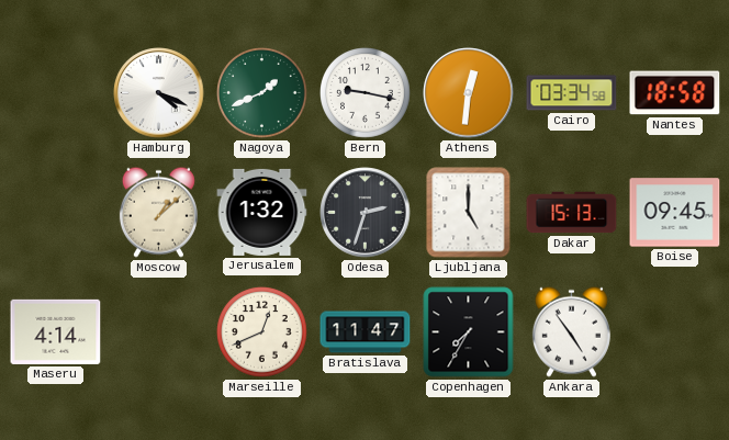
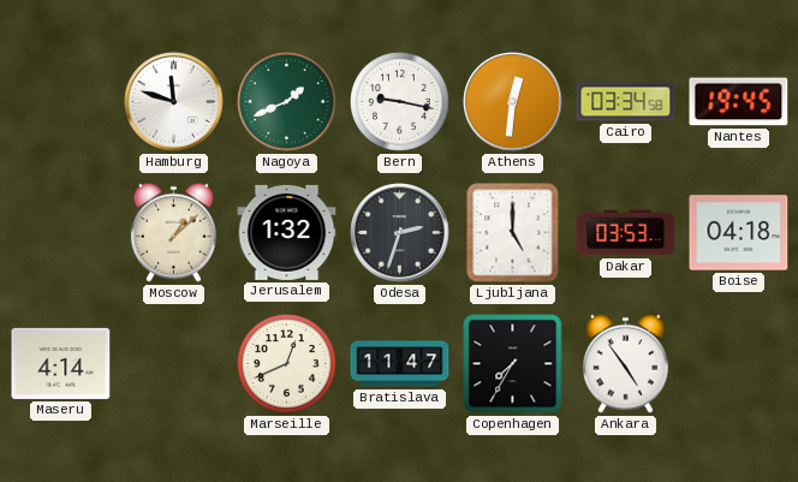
Hamburg: 4:19 -> 11:48 (174, 102)
Nantes: 18:58 -> 19:45 (739, 102)
Dakar: 15:13 -> 03:53 (626, 233)
Boise: 09:45 -> 04:18 (739, 233)
